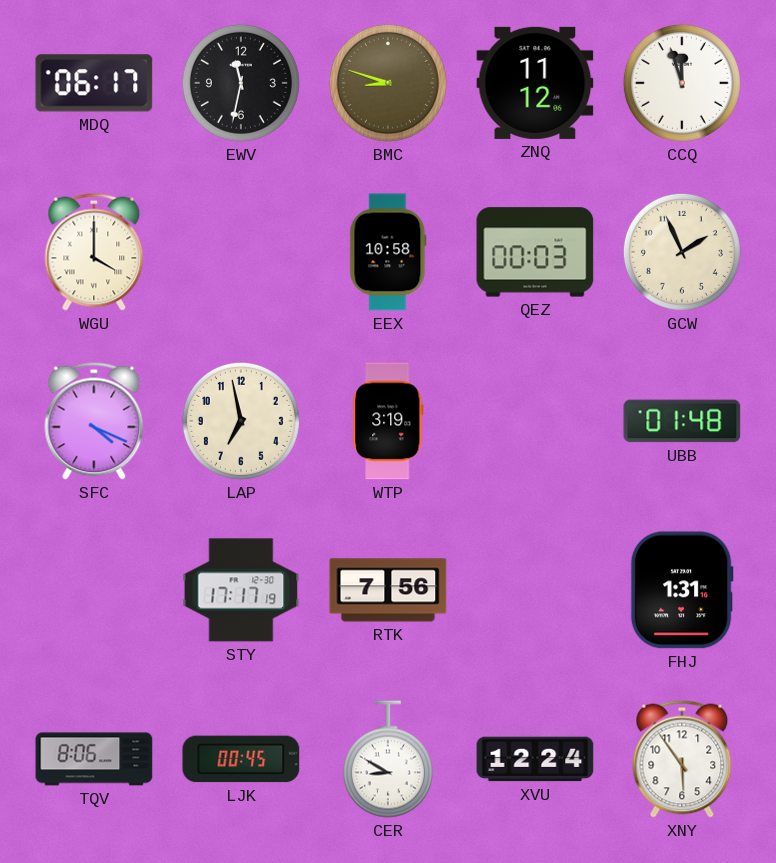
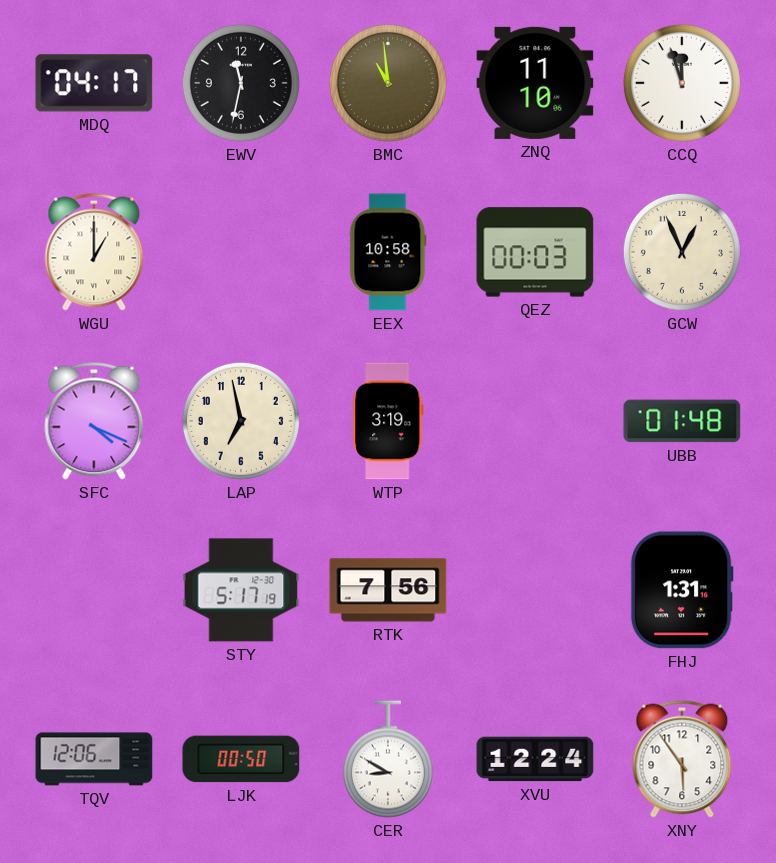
MDQ: 06:17 -> 04:17 (94, 83)
BMC: 8:48 -> 10:59 (388, 83)
ZNQ: 11:12 -> 11:10 (535, 83)
WGU: 4:00 -> 1:00 (94, 252)
GCW: 1:56 -> 12:56 (682, 252)
STY: 17:17 -> 5:17 (241, 590)
TQV: 8:06 -> 12:06 (94, 759)
LJK: 00:45 -> 00:50 (241, 759)
